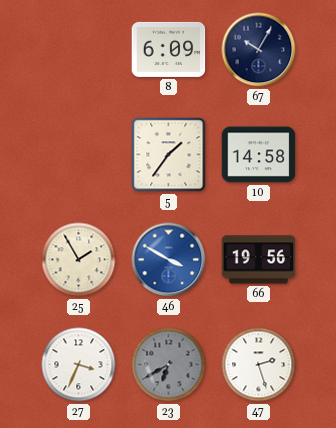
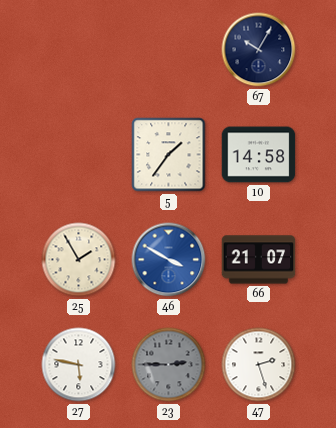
8: 6:09 -> none (169, 49)
66: 19:56 -> 21:07 (259, 260)
27: 3:34 -> 5:47 (79, 365)
23: 6:40 -> 2:45 (169, 365)
